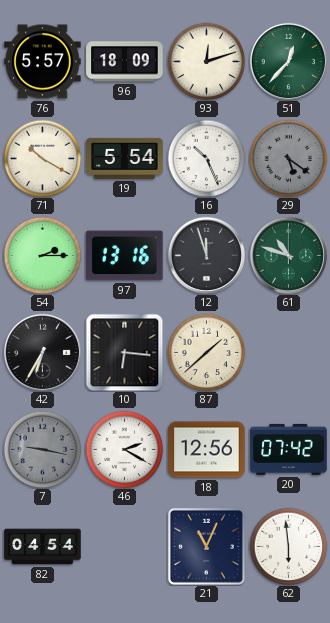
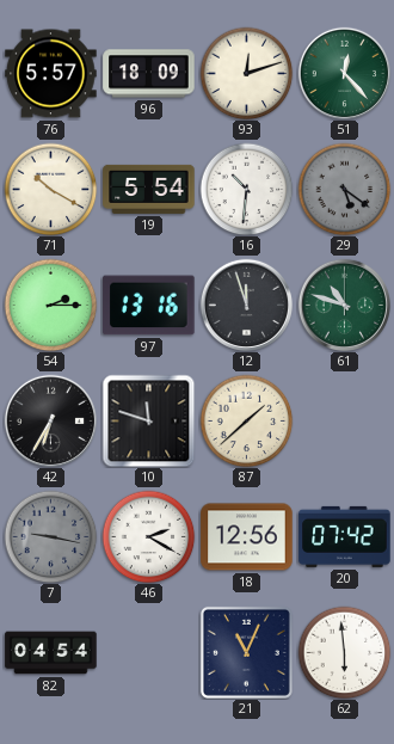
51: 12:37 -> 12:23 (344, 73)
16: 10:26 -> 10:31 (246, 189)
10: 6:16 -> 11:48 (148, 420)
